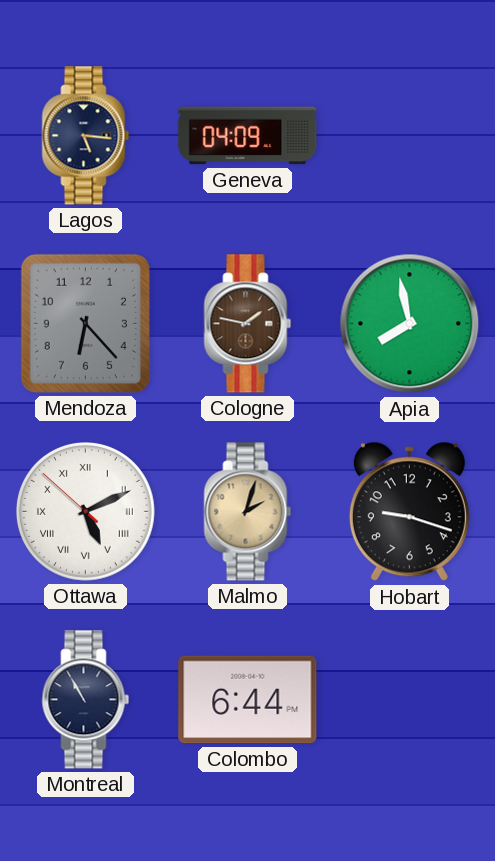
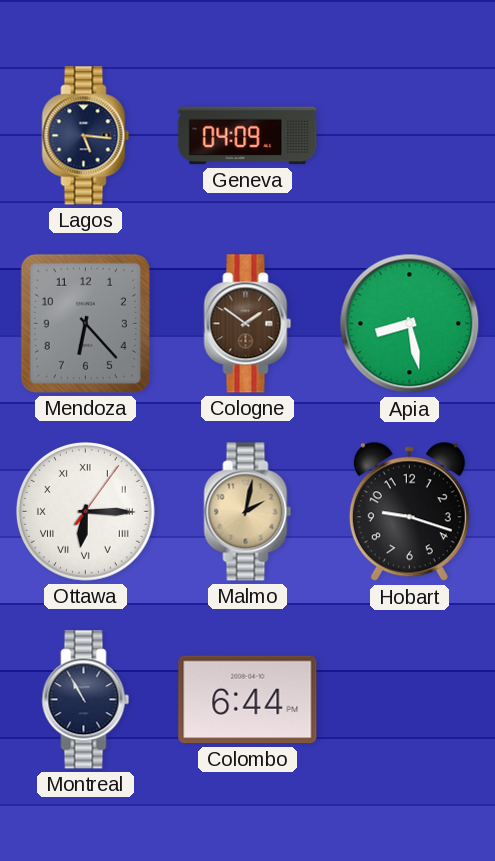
Cologne: 1:47 -> 1:51 (248, 324)
Apia: 7:58 -> 8:28 (410, 324)
Ottawa: 5:10 -> 6:15 (85, 511)
Malmo: 2:03 -> 2:02 (248, 512)
